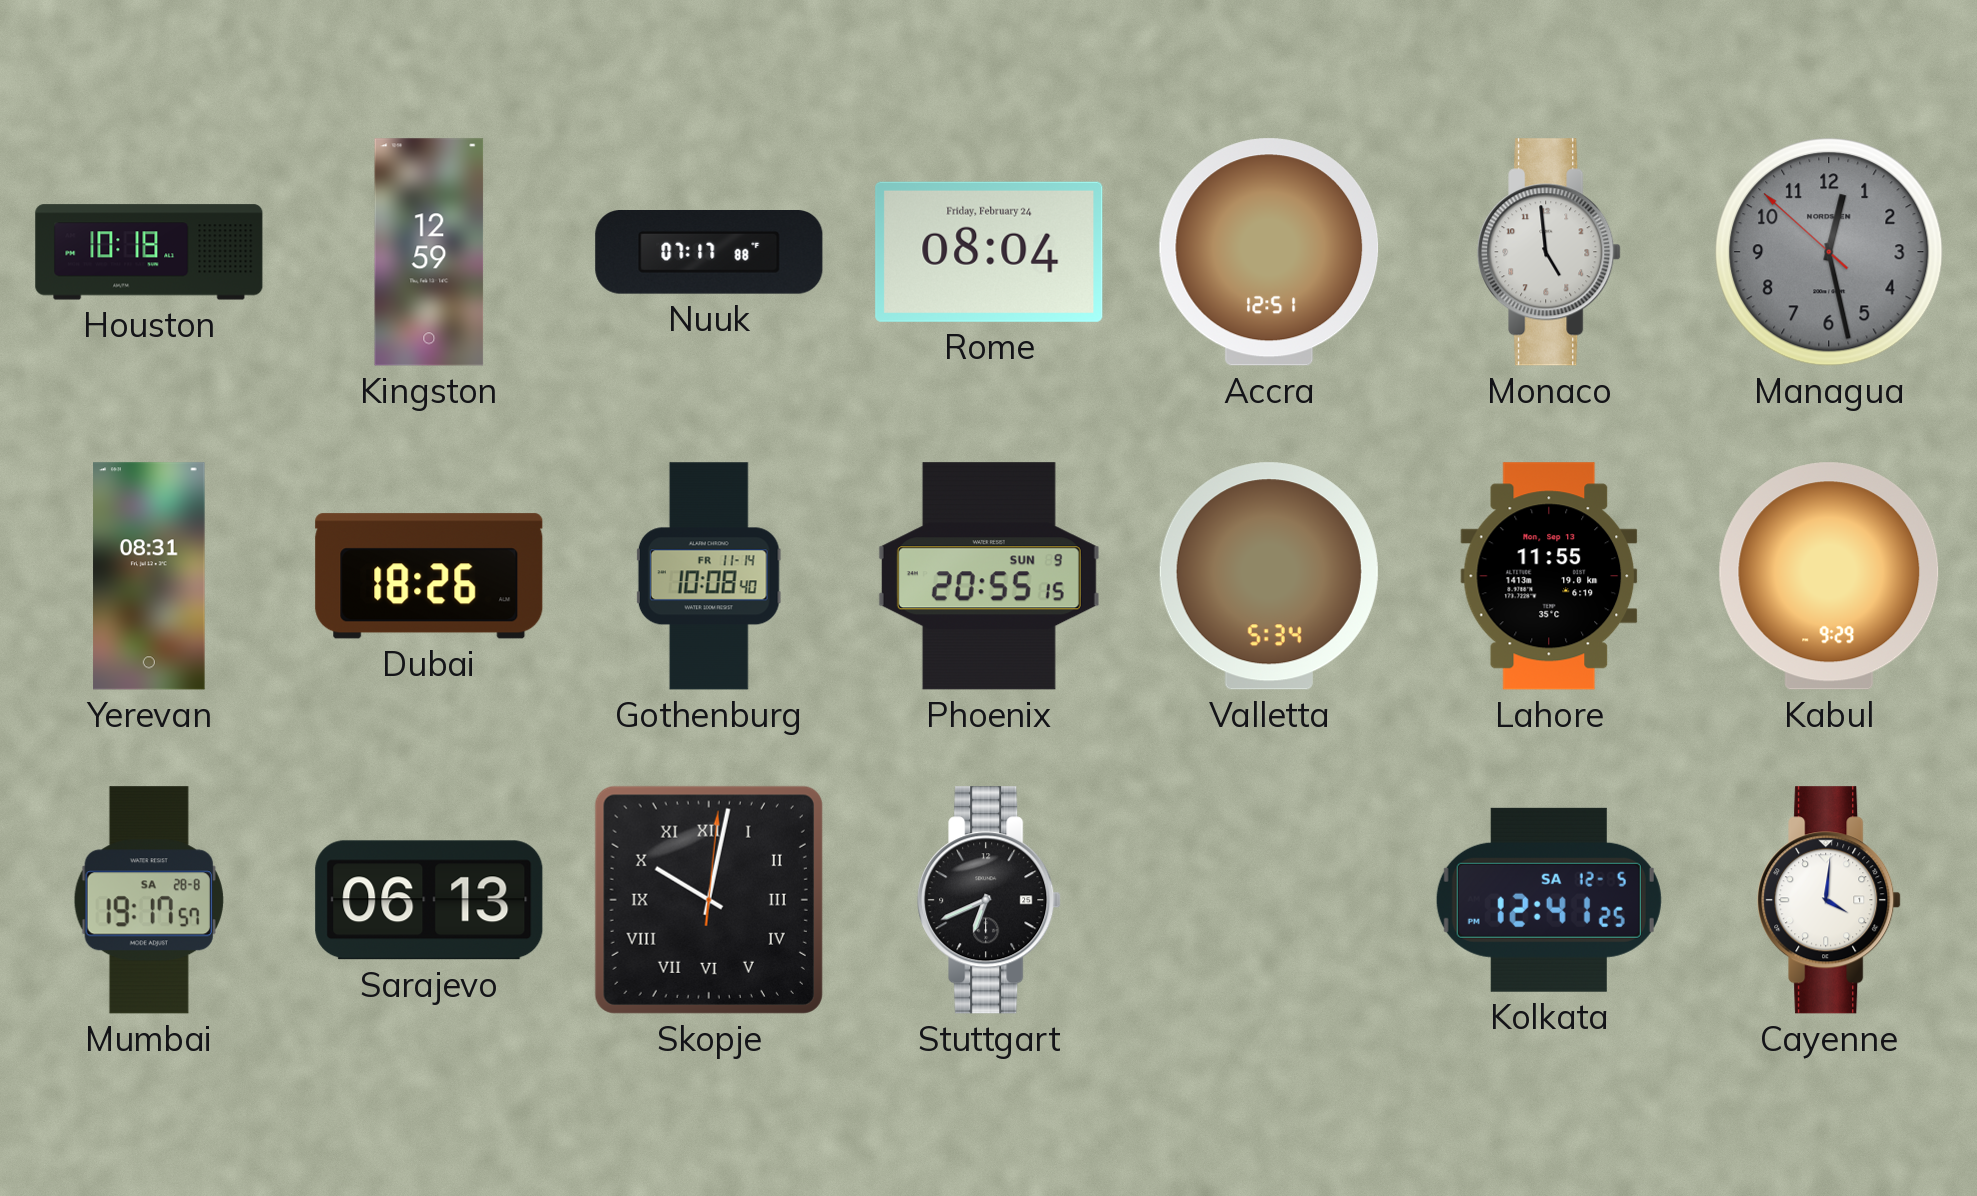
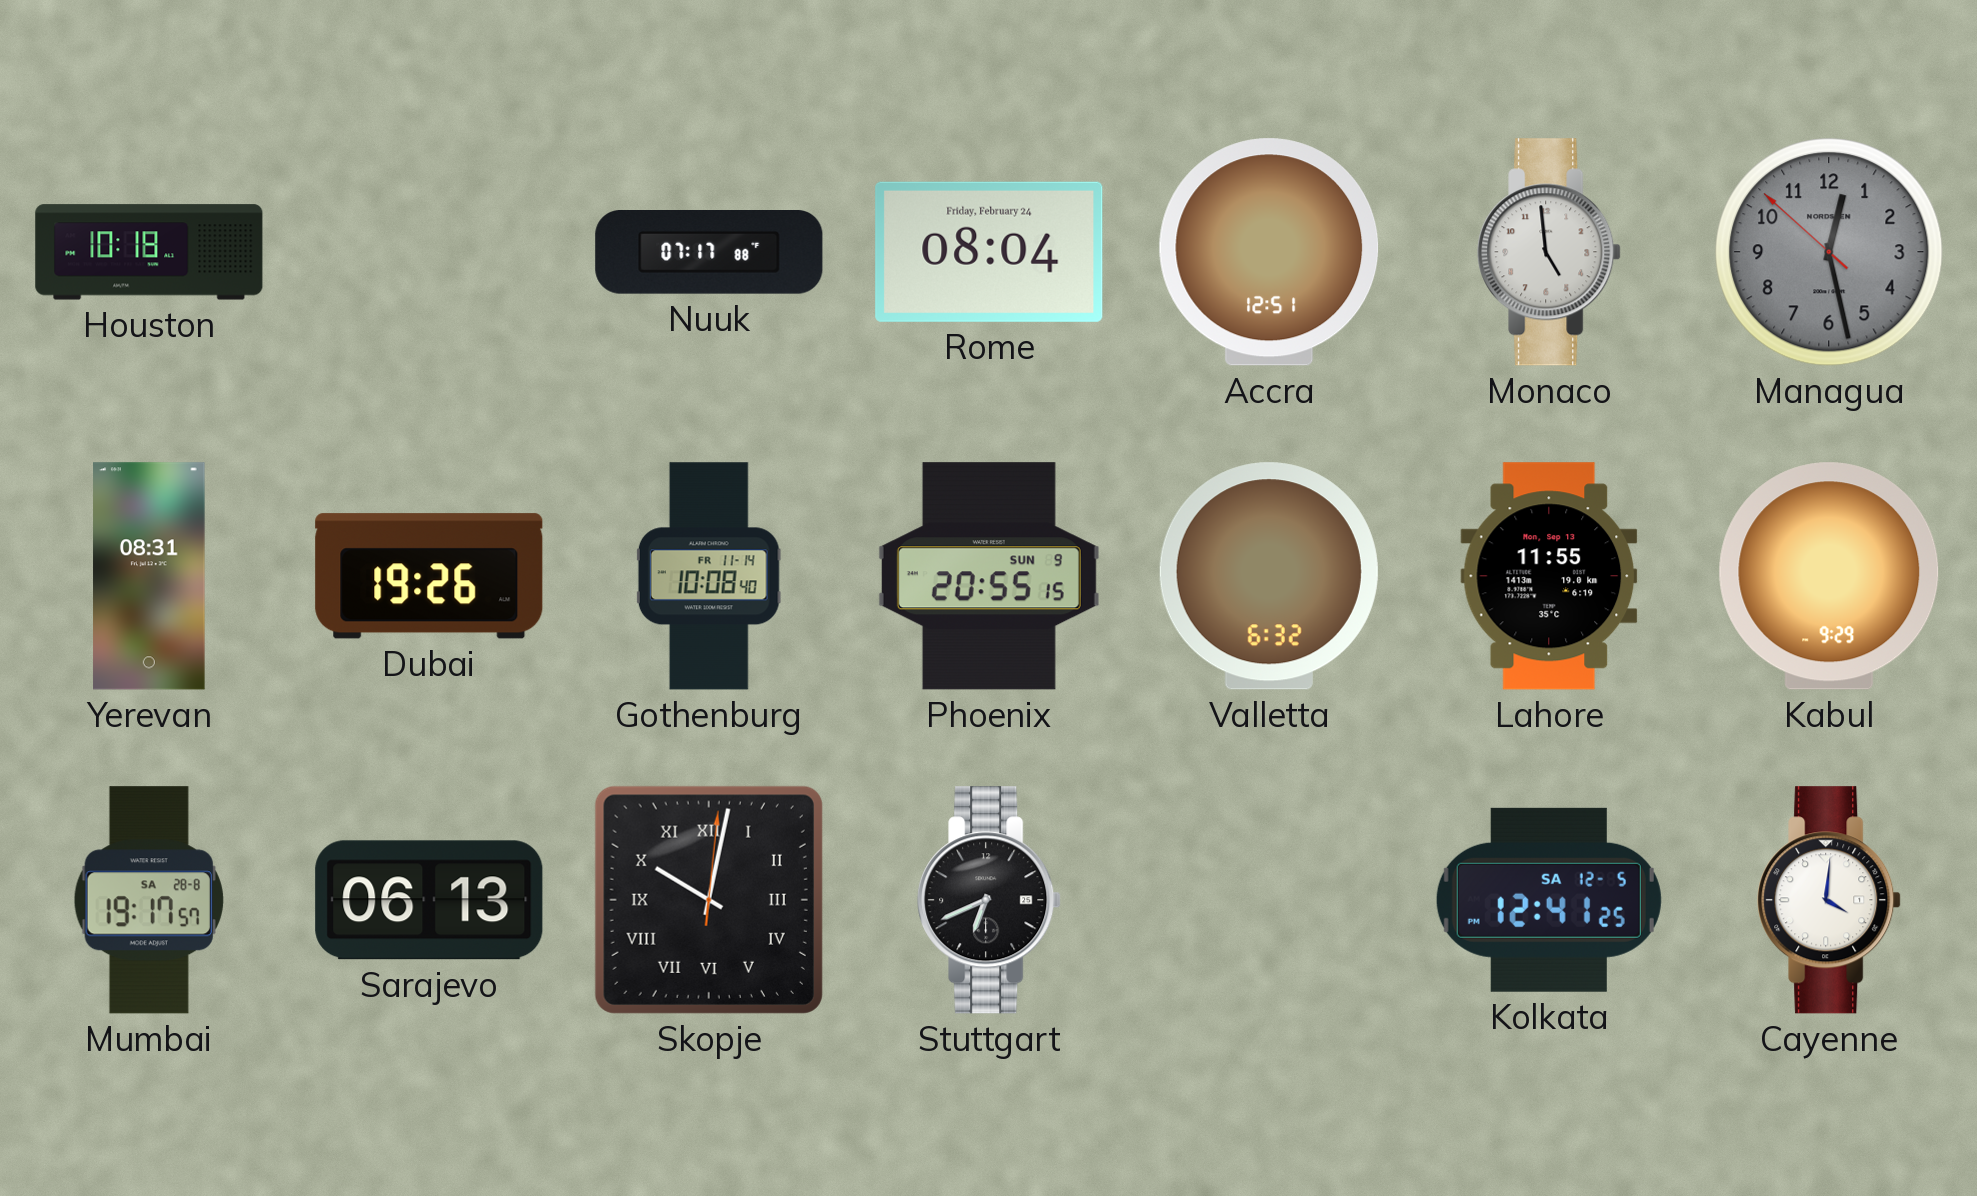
Kingston: 12:59 -> none (429, 252)
Dubai: 18:26 -> 19:26 (429, 576)
Valletta: 5:34 -> 6:32 (1269, 576)
